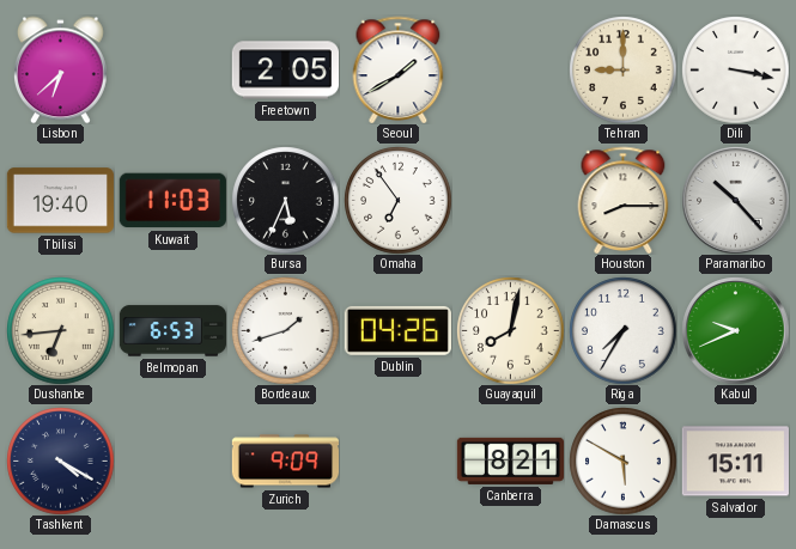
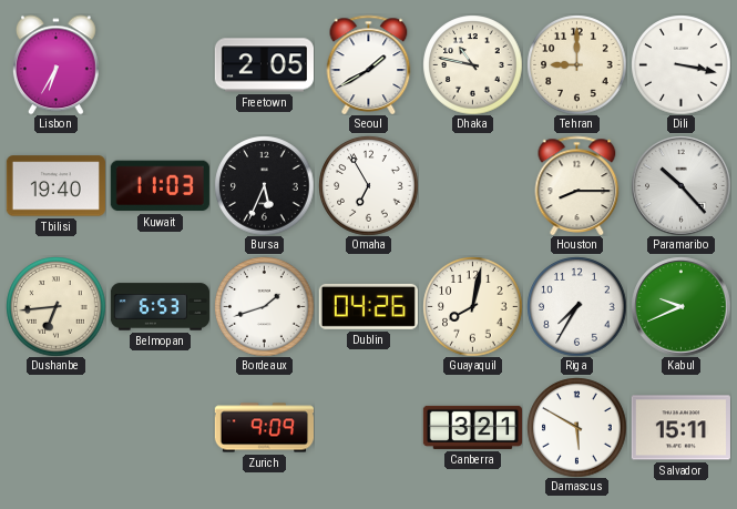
Lisbon: 6:38 -> 6:35 (55, 64)
Dhaka: none -> 10:47 (472, 64)
Omaha: 6:54 -> 6:55 (368, 185)
Tashkent: 4:20 -> none (60, 460)
Canberra: 8:21 -> 3:21 (472, 427)
